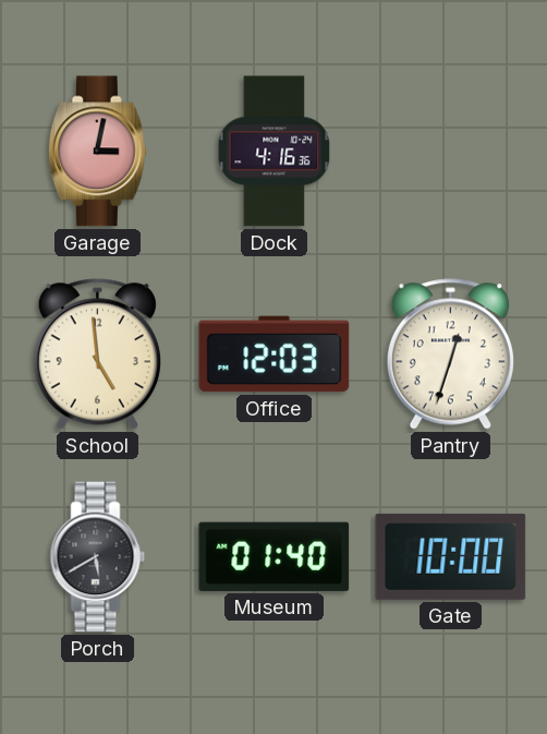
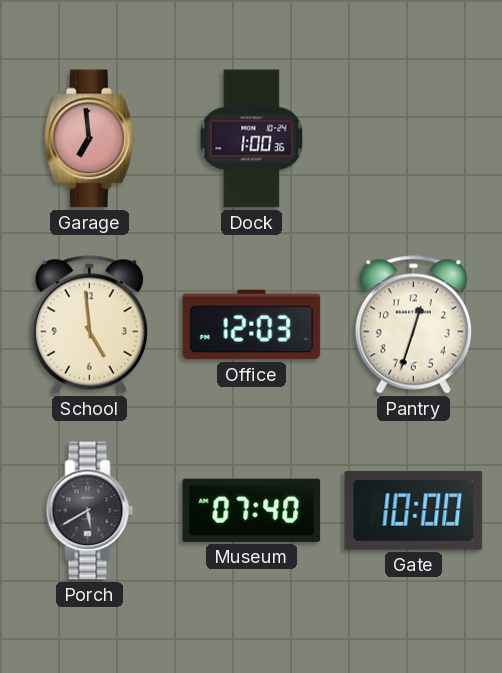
Garage: 3:02 -> 6:59 (89, 139)
Dock: 4:16 -> 1:00 (252, 139)
Museum: 01:40 -> 07:40 (252, 510)
